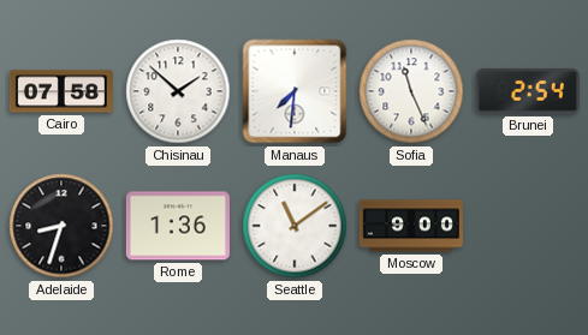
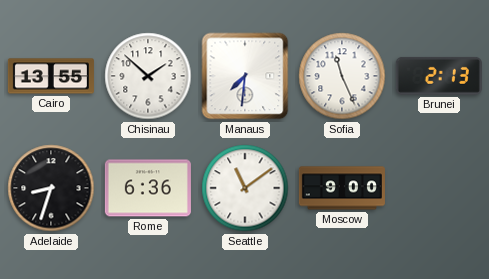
Cairo: 07:58 -> 13:55 (51, 76)
Brunei: 2:54 -> 2:13 (439, 76)
Rome: 1:36 -> 6:36 (148, 188)
